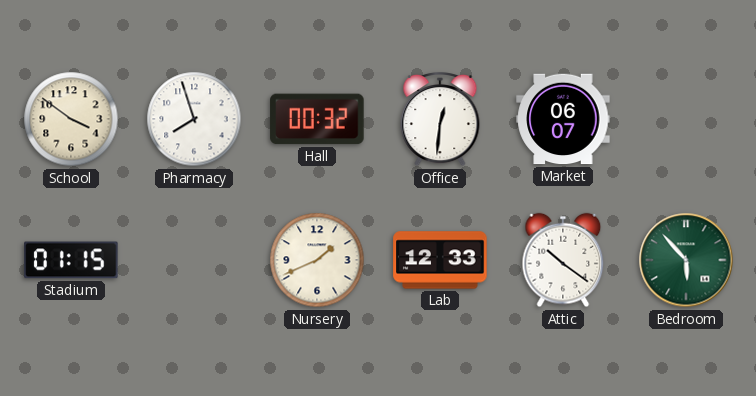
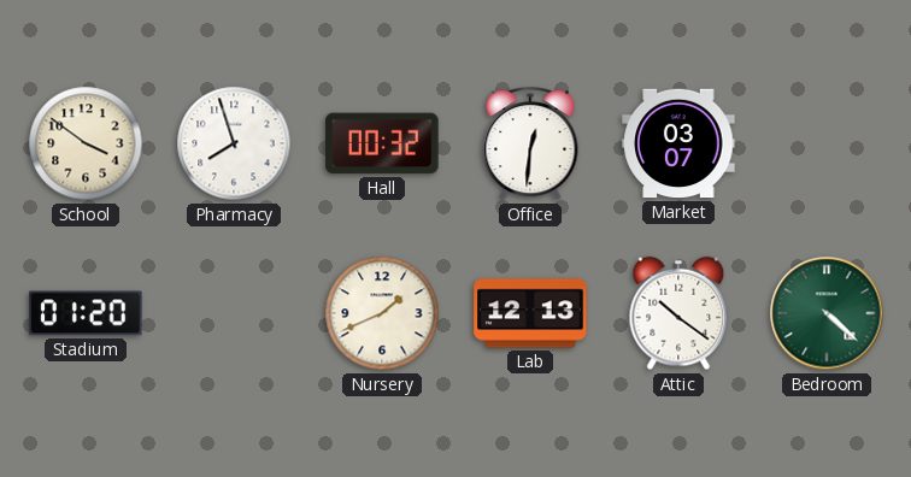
Market: 06:07 -> 03:07 (678, 143)
Stadium: 01:15 -> 01:20 (86, 313)
Lab: 12:33 -> 12:13 (530, 313)
Bedroom: 5:53 -> 4:22 (827, 313)
